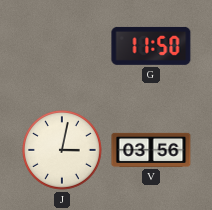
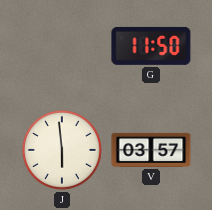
J: 3:02 -> 5:59 (62, 150)
V: 03:56 -> 03:57 (151, 150)
